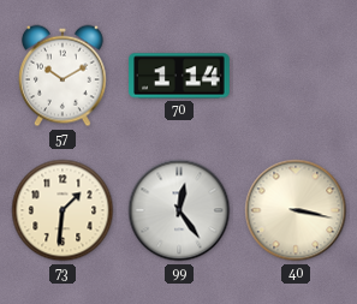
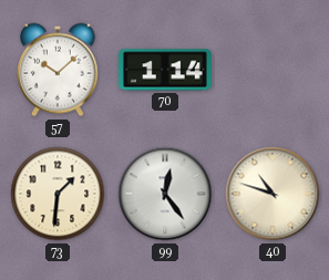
57: 10:10 -> 10:08 (59, 70)
40: 3:17 -> 10:48 (273, 194)
